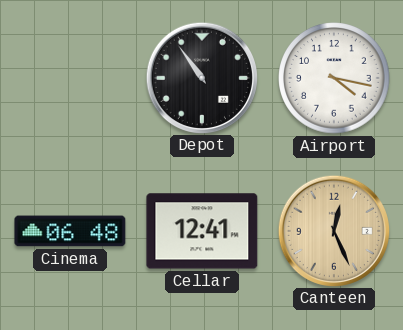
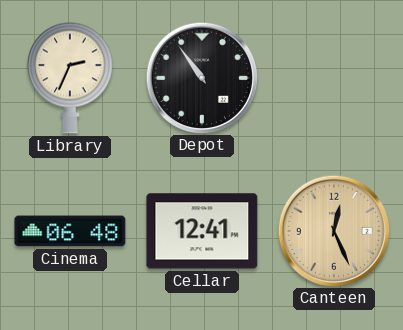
Library: none -> 2:34 (70, 78)
Airport: 4:17 -> none (335, 79)
